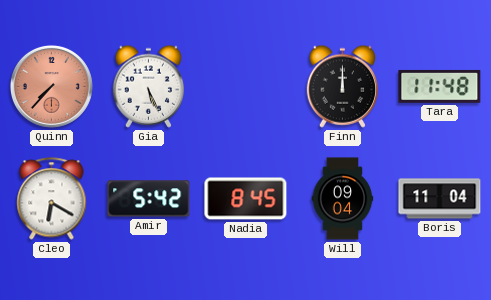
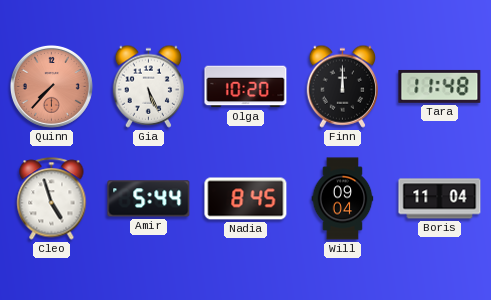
Olga: none -> 10:20 (246, 87)
Cleo: 6:20 -> 4:57 (52, 199)
Amir: 5:42 -> 5:44 (149, 199)
